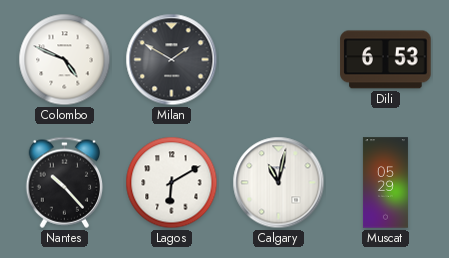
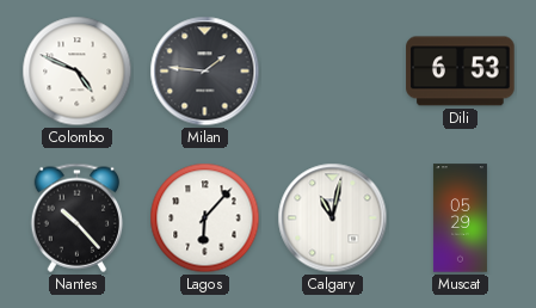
Milan: 1:50 -> 1:46 (205, 72)
Lagos: 6:10 -> 6:07 (205, 218)
